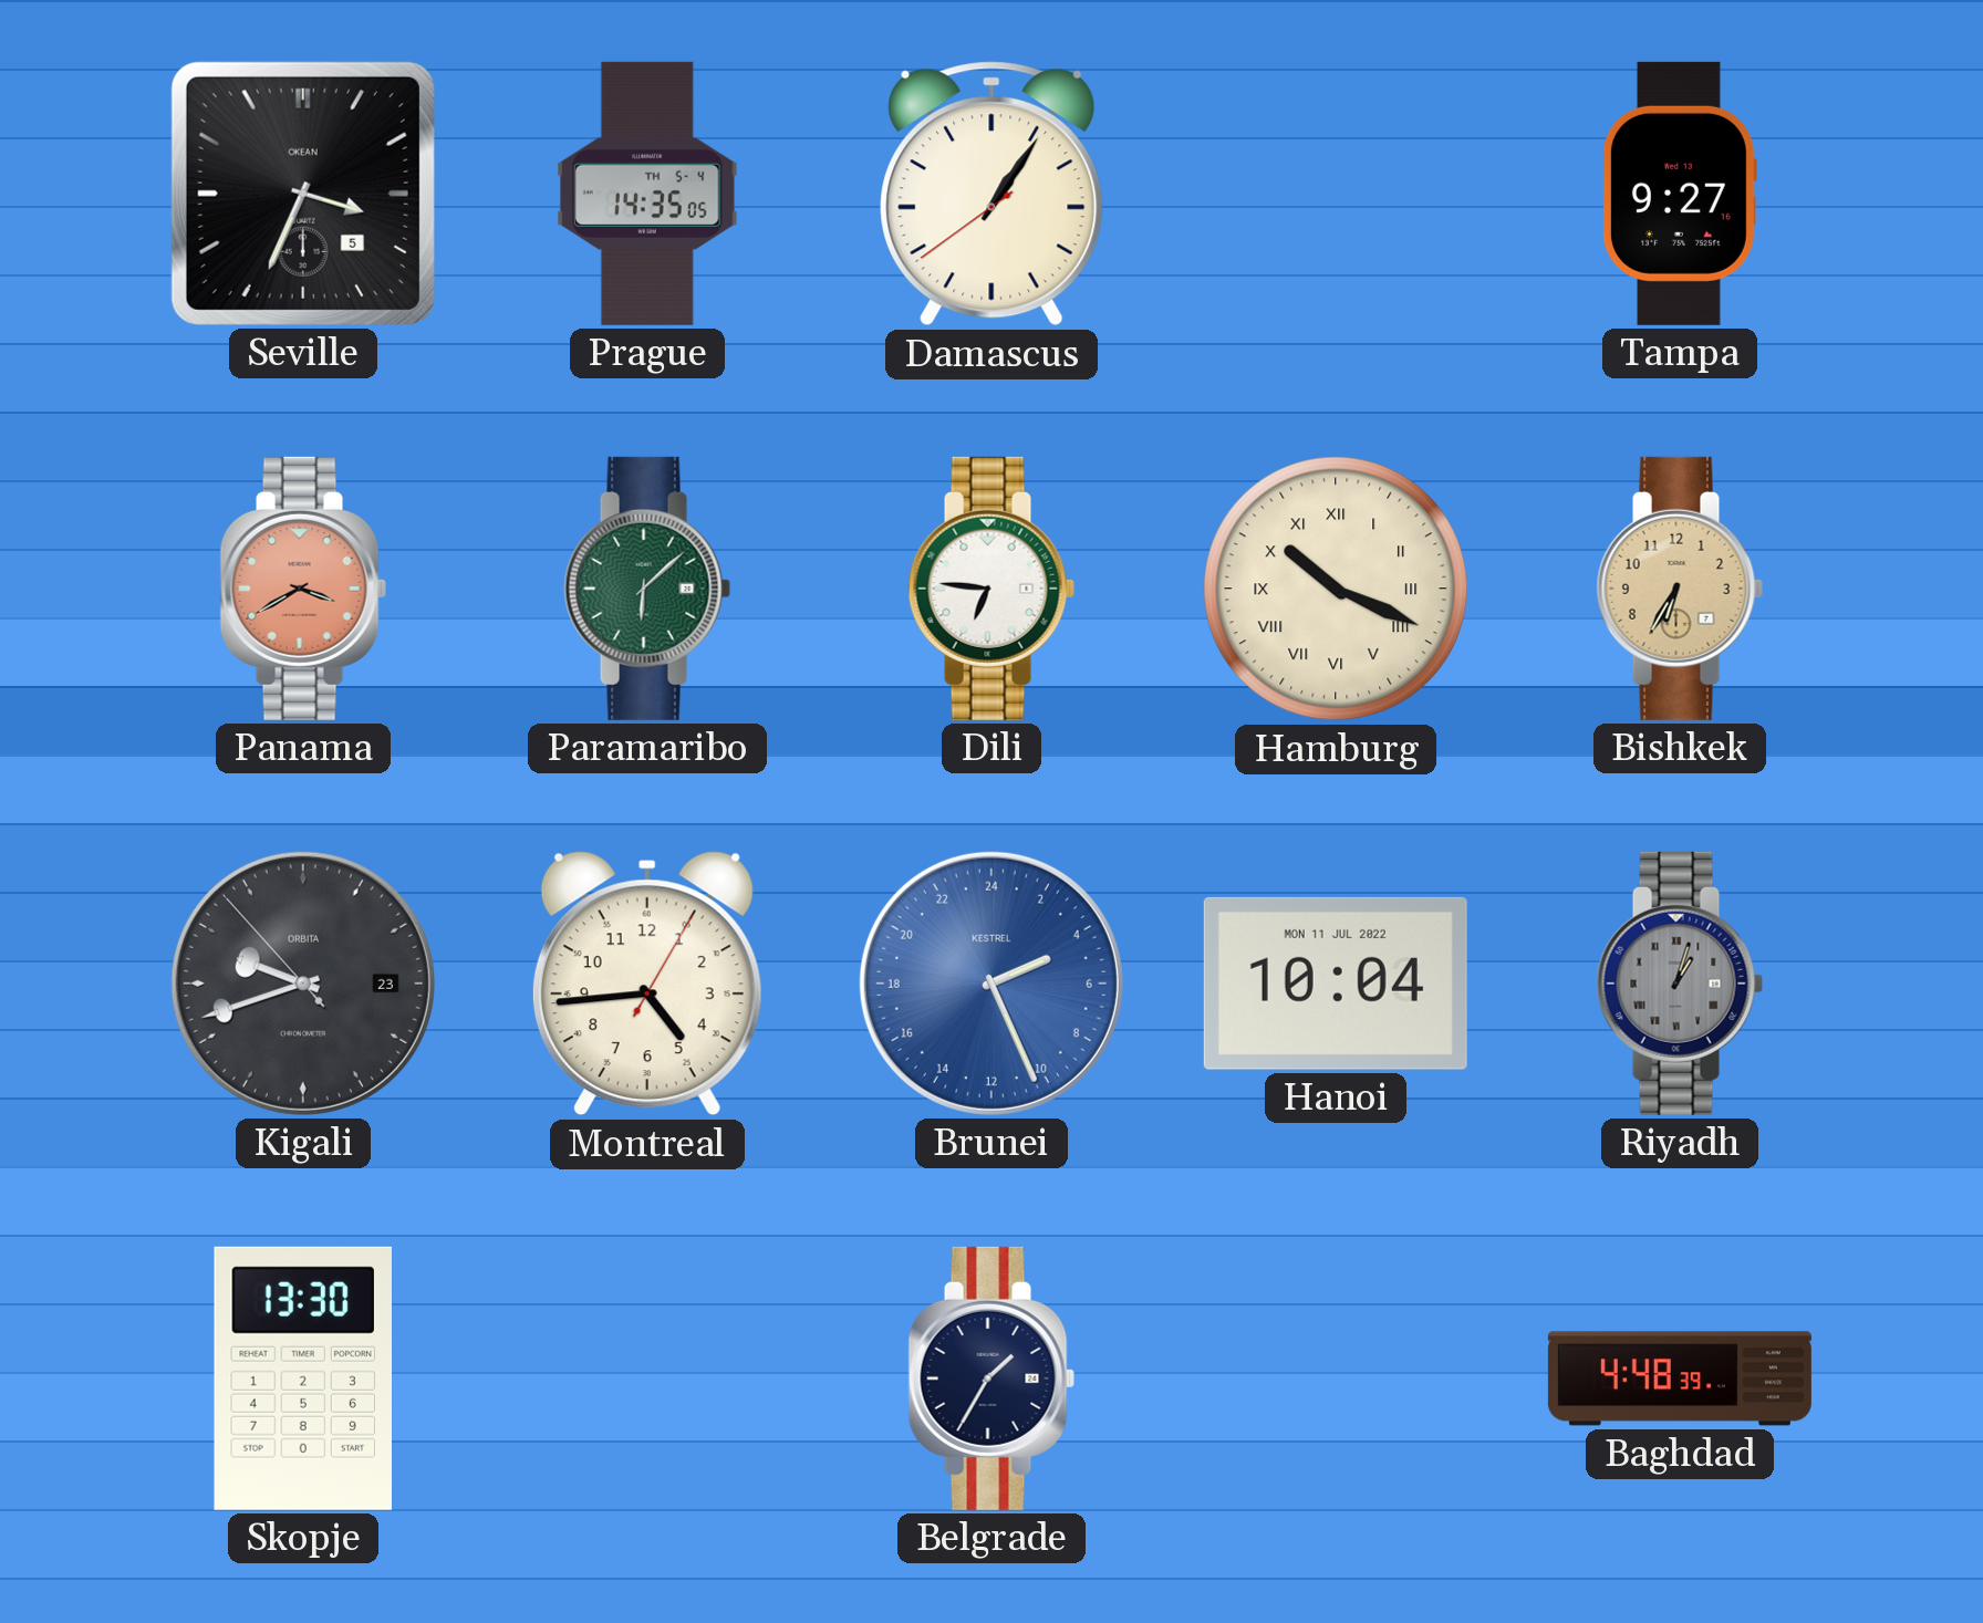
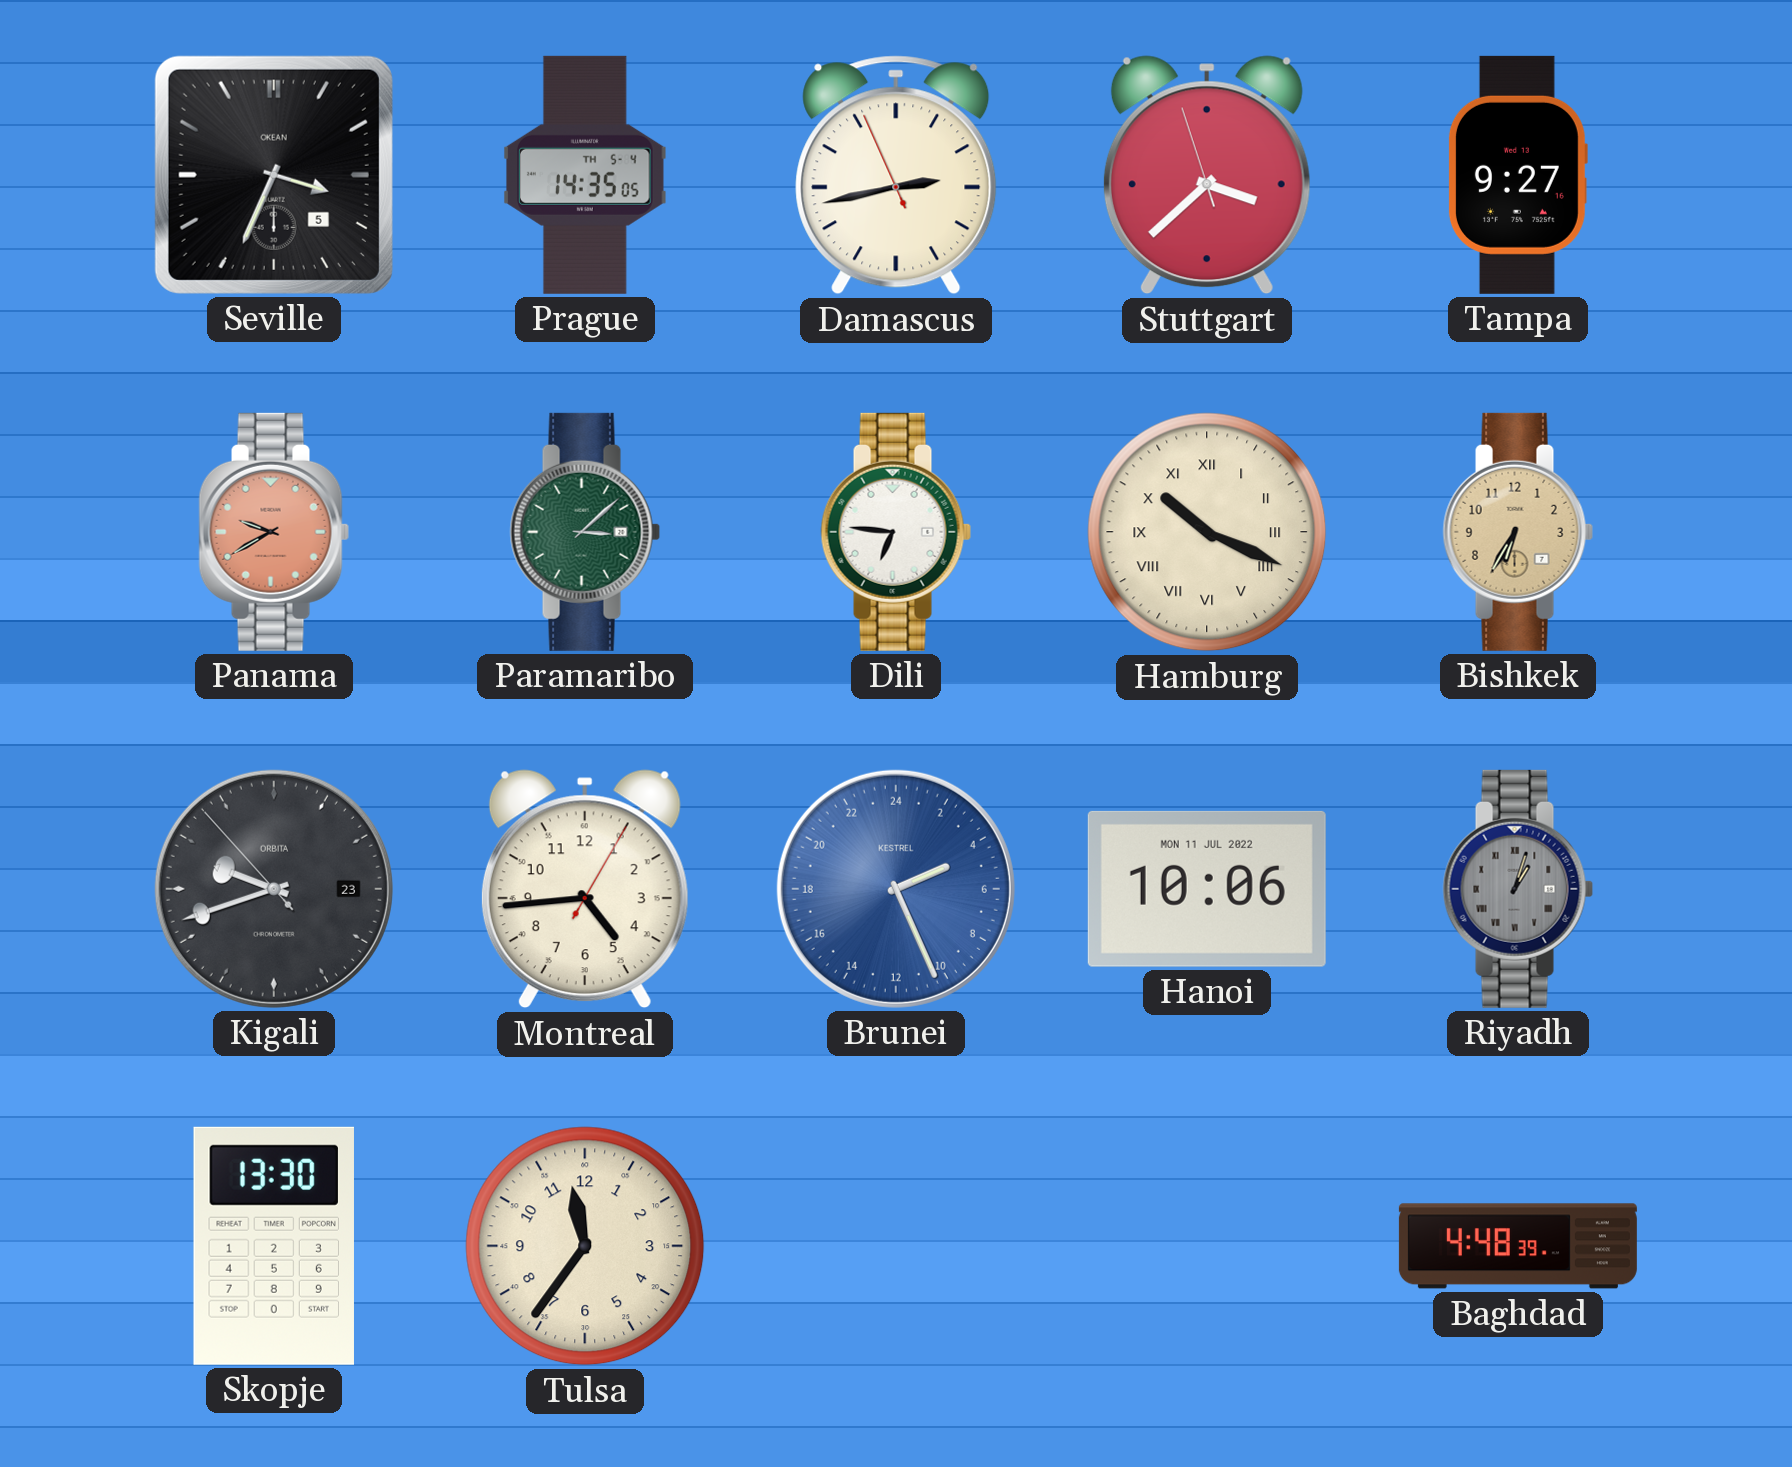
Damascus: 1:05 -> 2:42 (896, 175)
Stuttgart: none -> 3:37 (1207, 175)
Panama: 3:40 -> 9:40 (274, 532)
Paramaribo: 6:08 -> 3:08 (585, 532)
Hanoi: 10:04 -> 10:06 (1207, 889)
Tulsa: none -> 11:36 (585, 1246)
Belgrade: 1:35 -> none (991, 1378)
